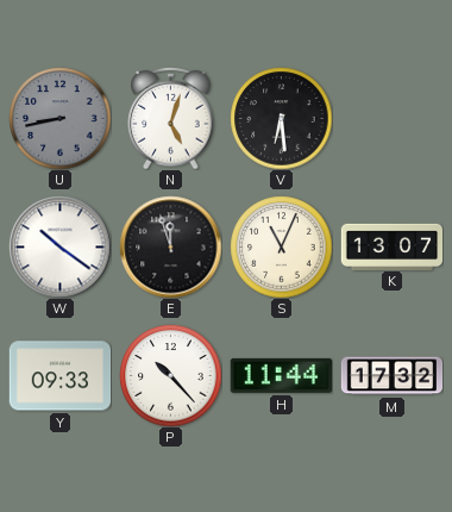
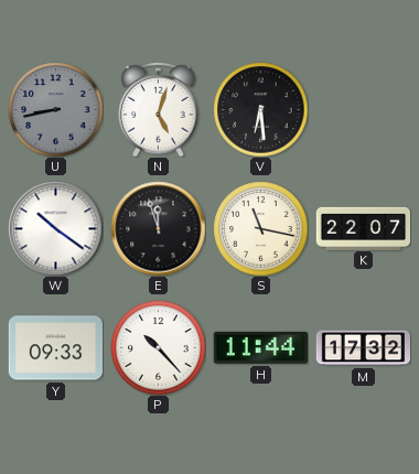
S: 11:04 -> 11:17 (260, 228)
K: 13:07 -> 22:07 (363, 228)
